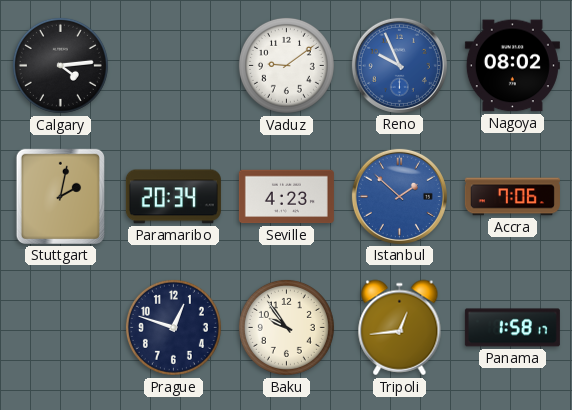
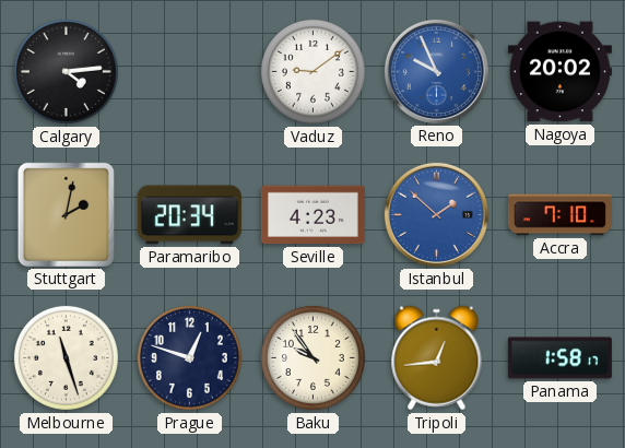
Nagoya: 08:02 -> 20:02 (559, 72)
Accra: 7:06 -> 7:10 (559, 215)
Melbourne: none -> 11:27 (66, 357)
